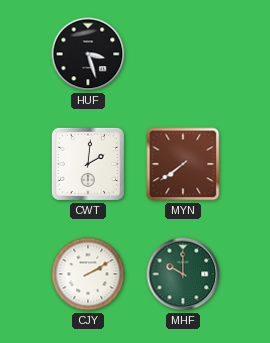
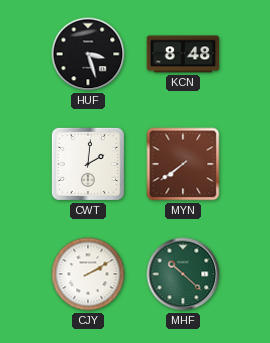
KCN: none -> 8:48 (183, 54)
MHF: 10:00 -> 10:22 (183, 274)
